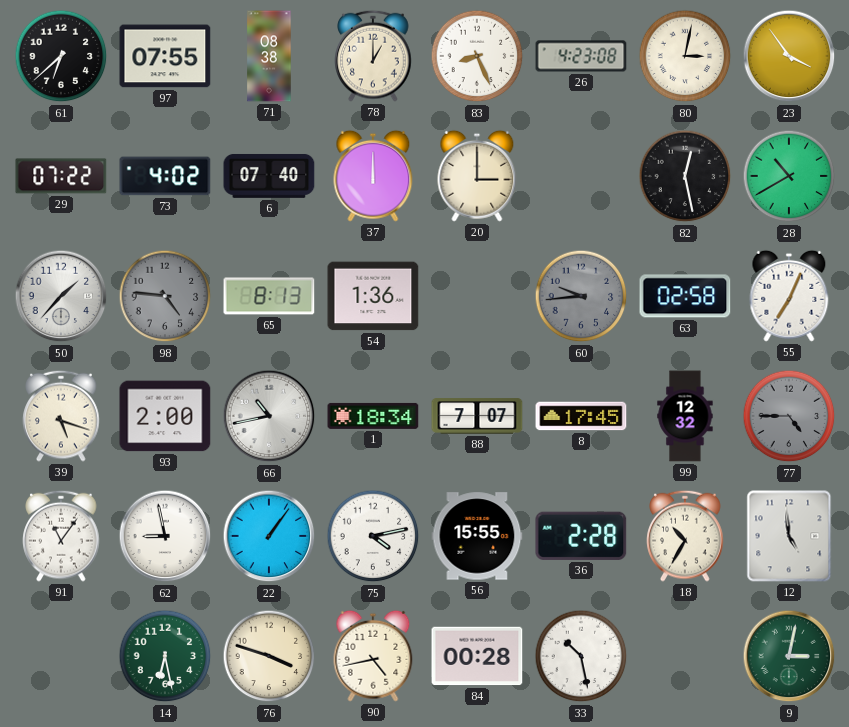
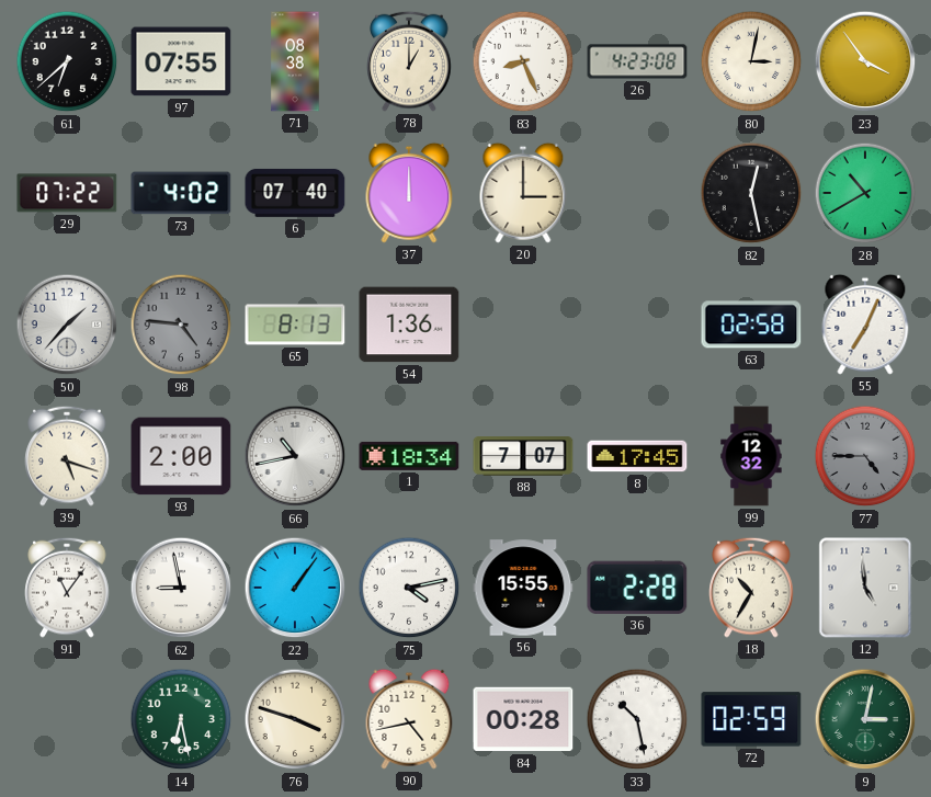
60: 9:44 -> none (581, 296)
72: none -> 02:59 (751, 719)
